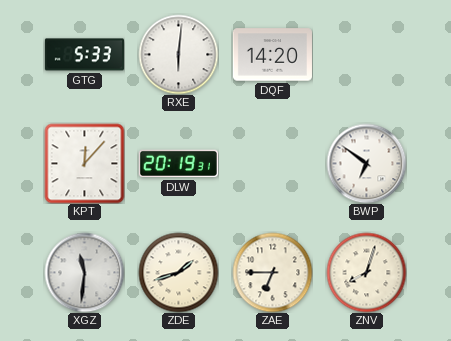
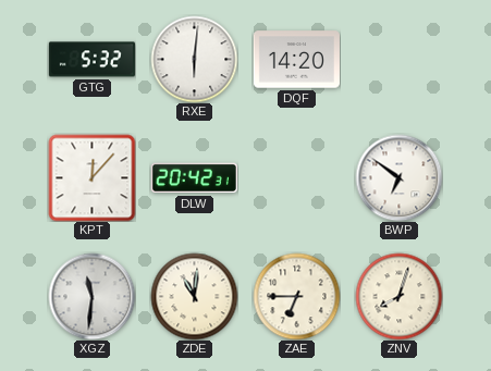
GTG: 5:33 -> 5:32 (91, 60)
DLW: 20:19 -> 20:42 (194, 178)
ZDE: 1:42 -> 11:01 (194, 296)
